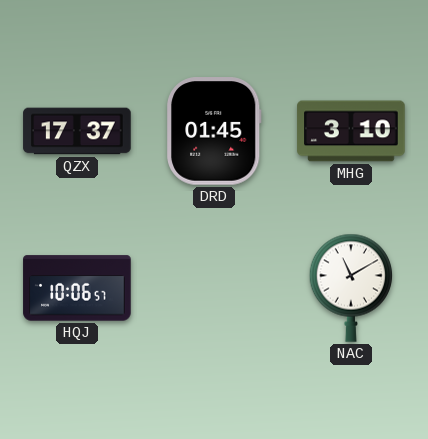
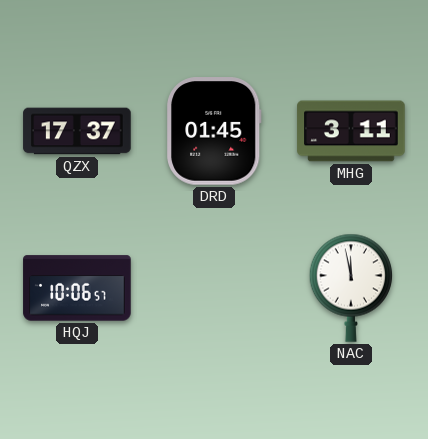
MHG: 3:10 -> 3:11 (351, 131)
NAC: 11:10 -> 11:58 (351, 288)
